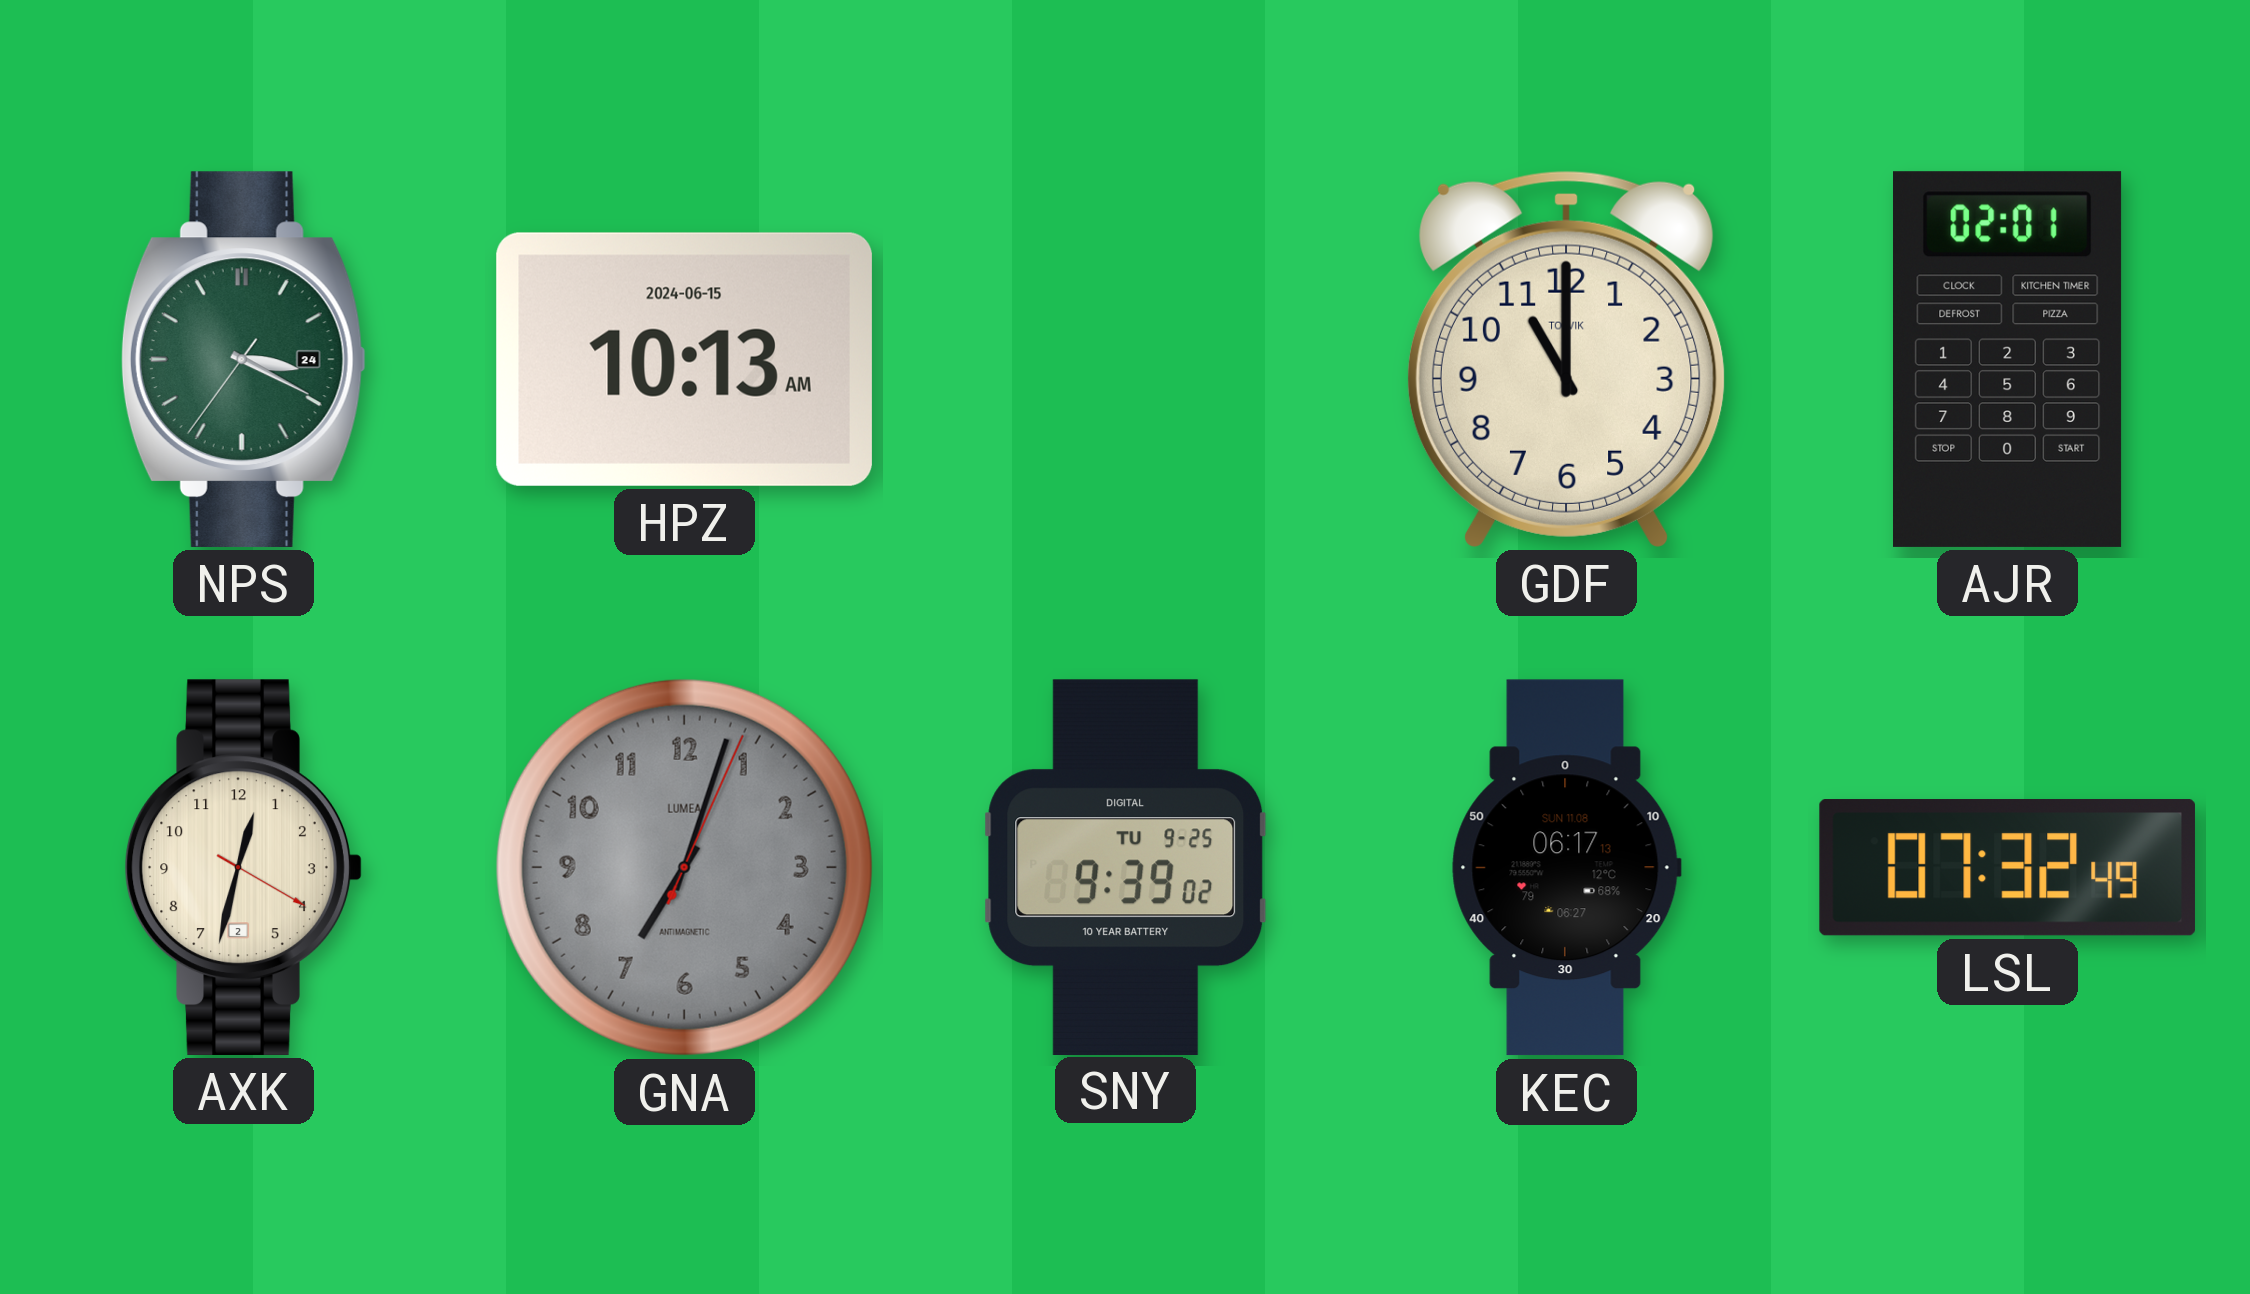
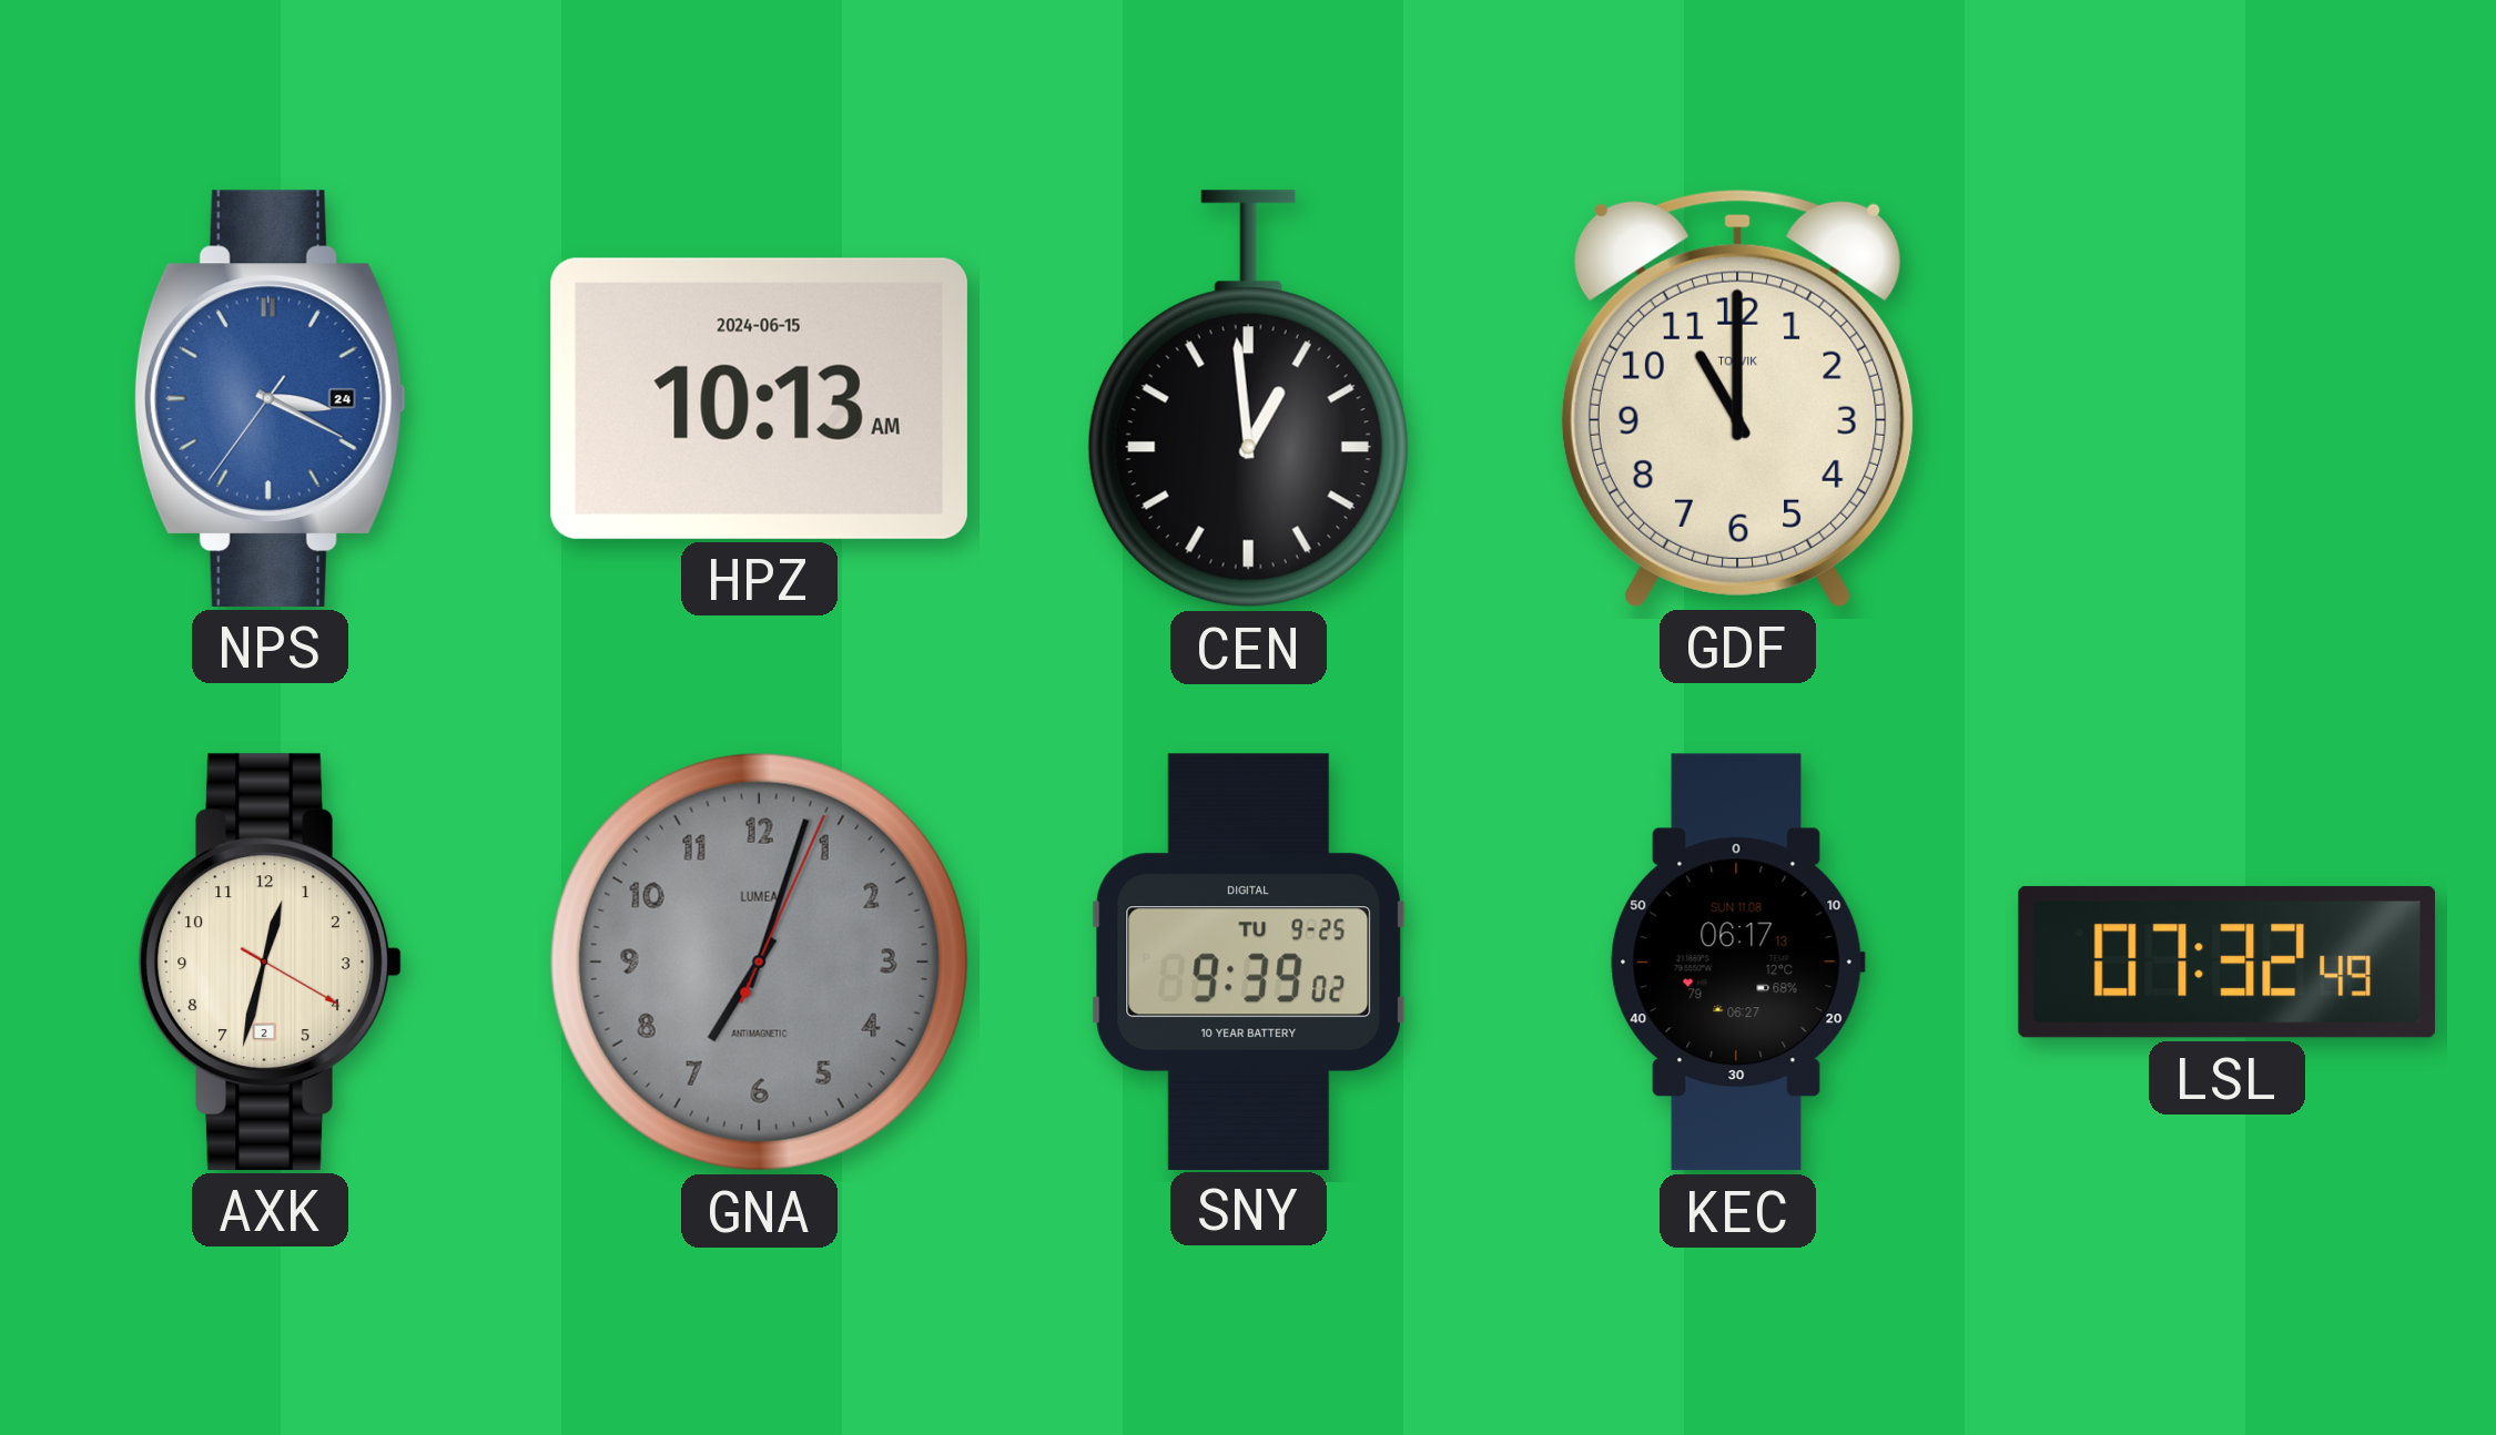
NPS dial: green -> blue (270, 398)
CEN: none -> 12:59 (1248, 399)
AJR: 02:01 -> none (2008, 359)
